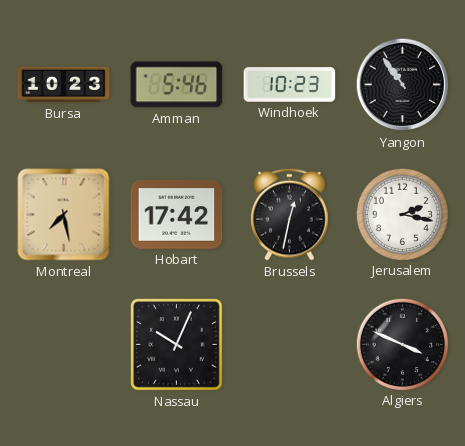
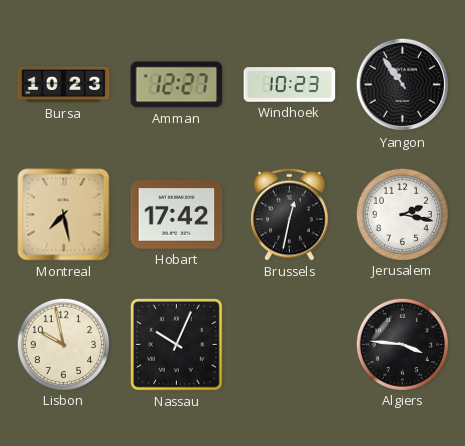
Amman: 5:46 -> 12:27 (177, 85)
Lisbon: none -> 9:58 (63, 344)
Algiers: 3:49 -> 3:46 (402, 344)
